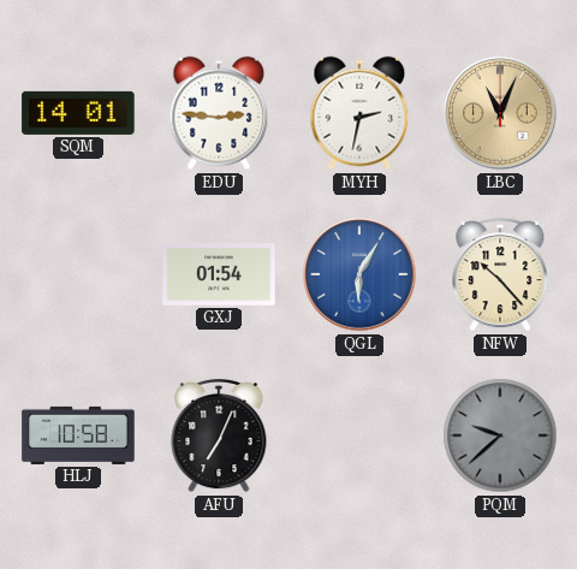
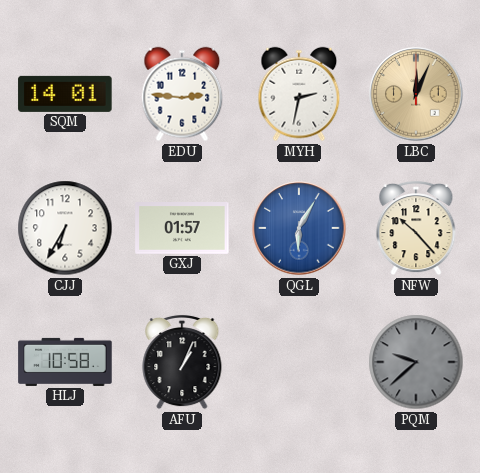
LBC: 11:04 -> 12:04 (416, 94)
CJJ: none -> 6:35 (65, 228)
GXJ: 01:54 -> 01:57 (182, 229)
AFU: 7:04 -> 1:04 (182, 362)
